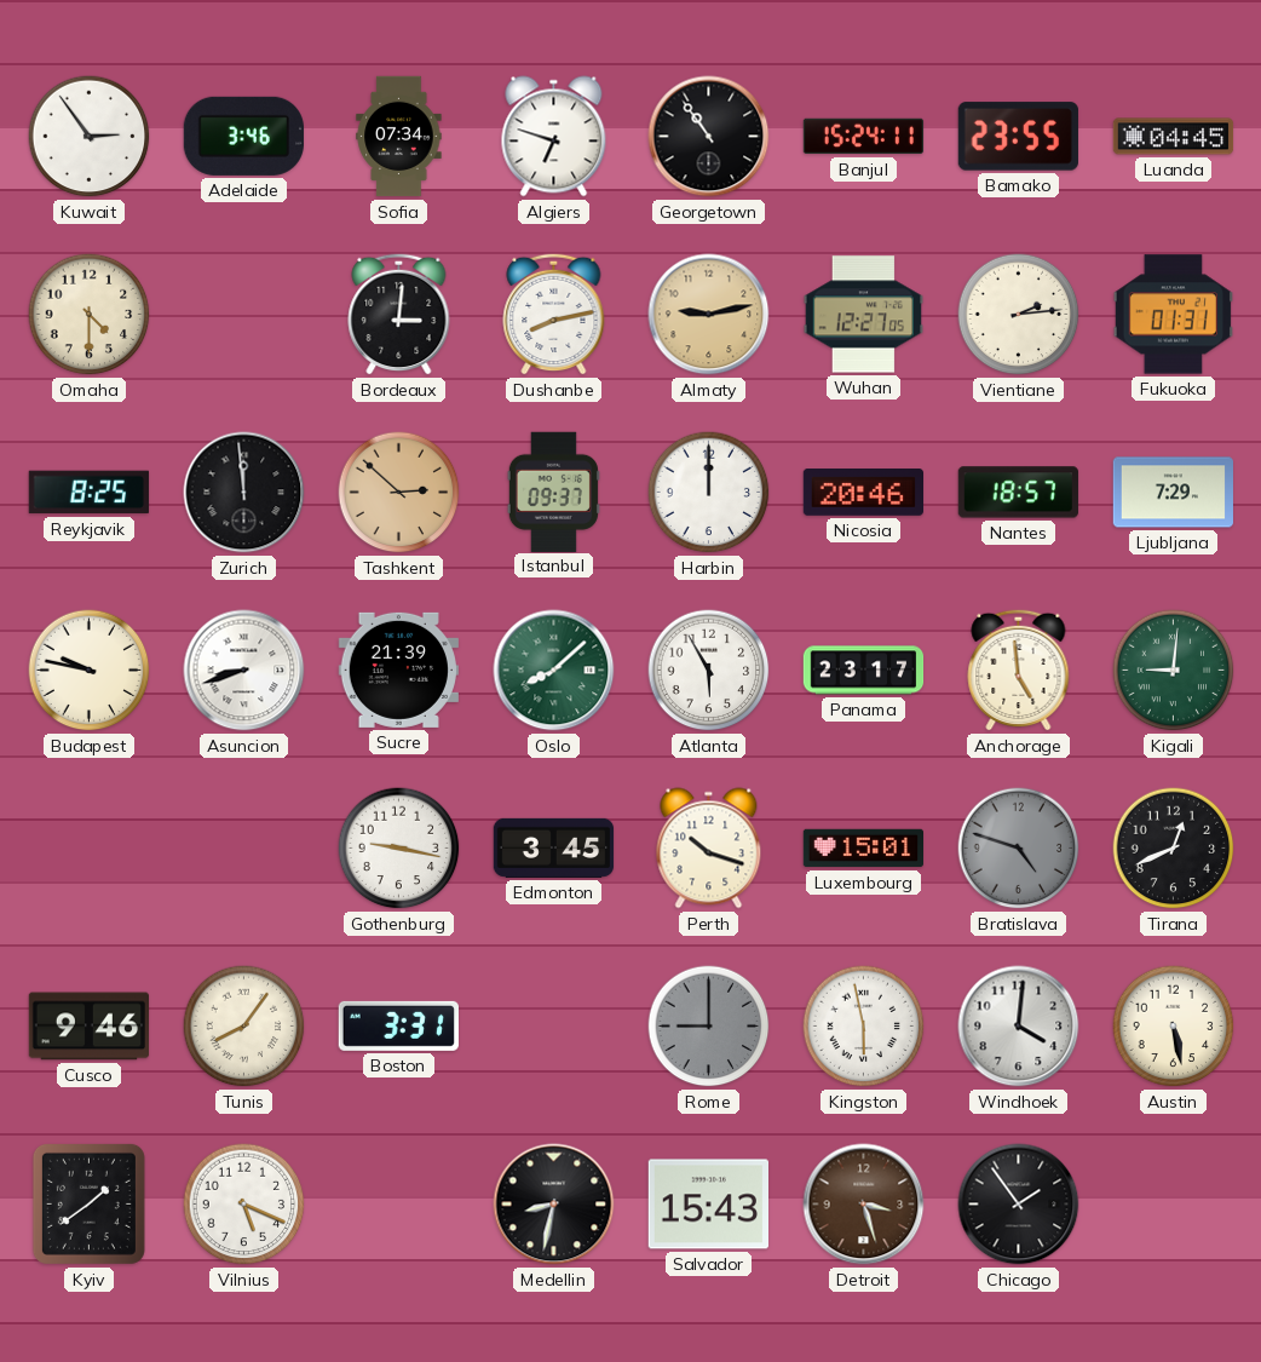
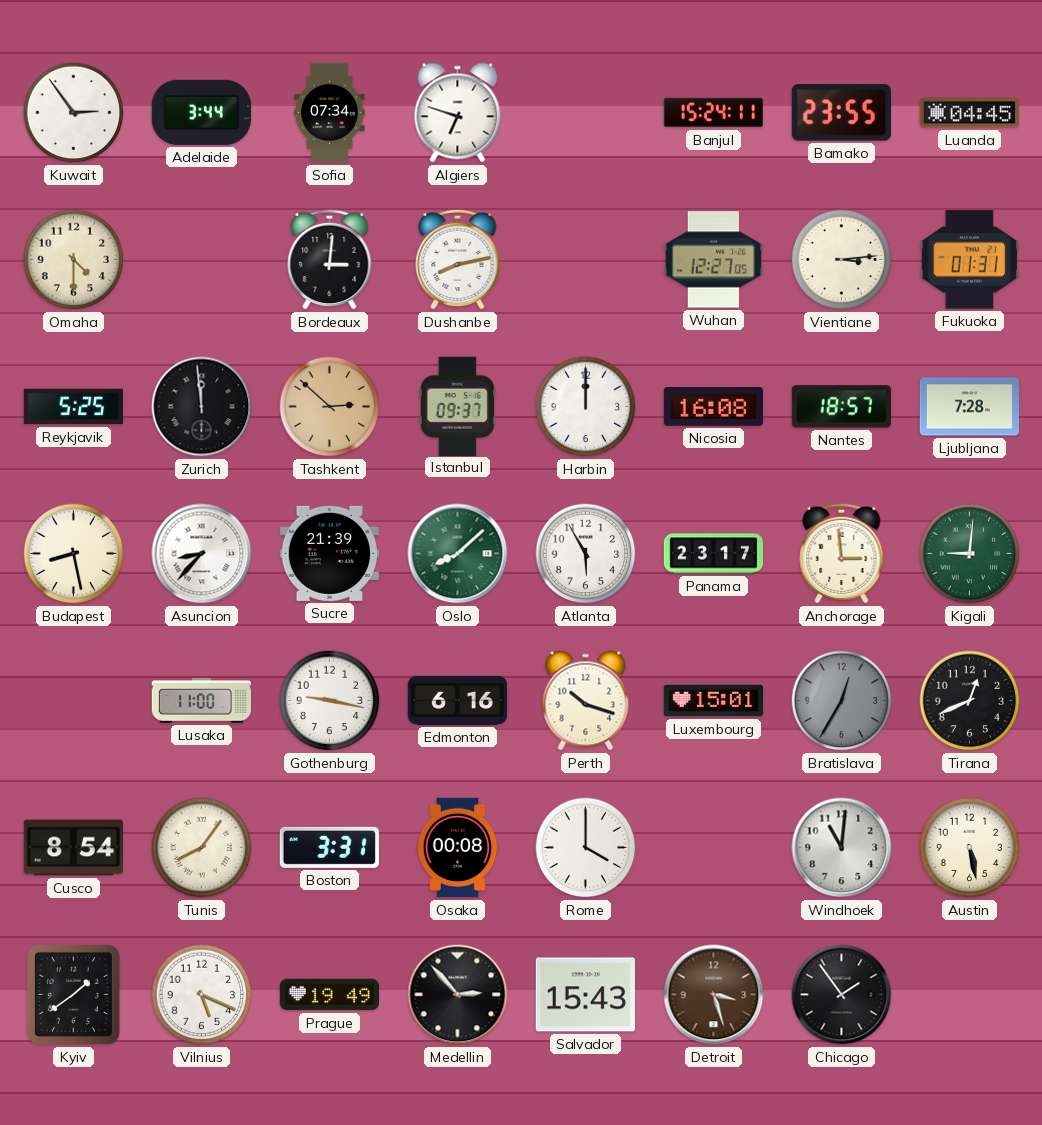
Adelaide: 3:46 -> 3:44 (201, 112)
Georgetown: 10:54 -> none (709, 137)
Almaty: 9:13 -> none (709, 315)
Vientiane: 2:14 -> 3:14 (842, 260)
Reykjavik: 8:25 -> 5:25 (73, 407)
Nicosia: 20:46 -> 16:08 (713, 407)
Ljubljana: 7:29 -> 7:28 (969, 407)
Budapest: 9:47 -> 8:28 (74, 554)
Asuncion: 8:42 -> 8:37 (202, 554)
Anchorage: 4:59 -> 2:59 (842, 553)
Lusaka: none -> 11:00 (201, 701)
Edmonton: 3:45 -> 6:16 (458, 700)
Bratislava: 4:48 -> 12:35 (842, 701)
Cusco: 9:46 -> 8:54 (73, 848)
Osaka: none -> 00:08 (458, 848)
Rome: 9:00 -> 4:00 (586, 848)
Rome dial: grey -> white (586, 848)
Kingston: 5:58 -> none (864, 1027)
Windhoek: 4:01 -> 11:01 (842, 848)
Prague: none -> 19:49 (330, 995)
Medellin: 8:32 -> 2:53 (458, 995)
